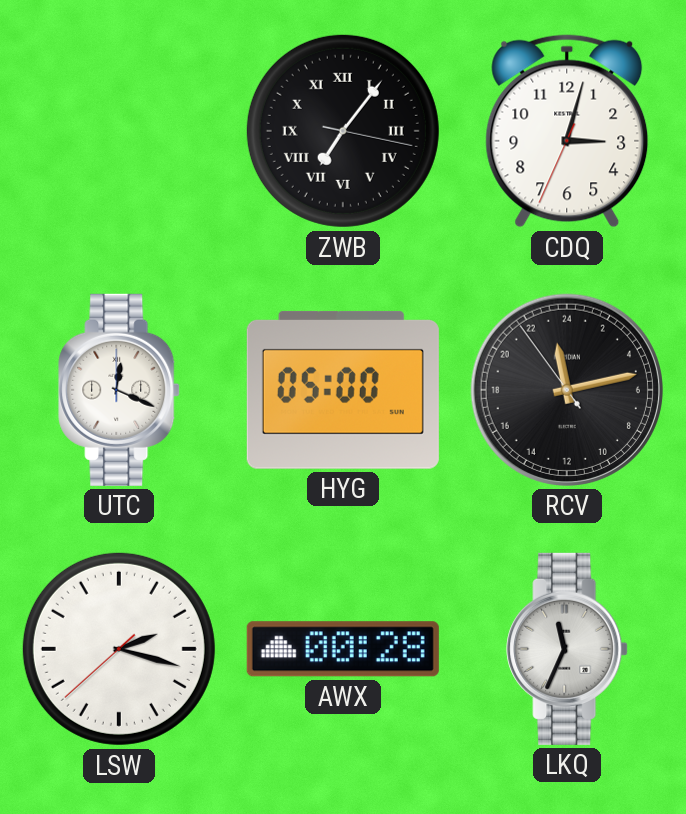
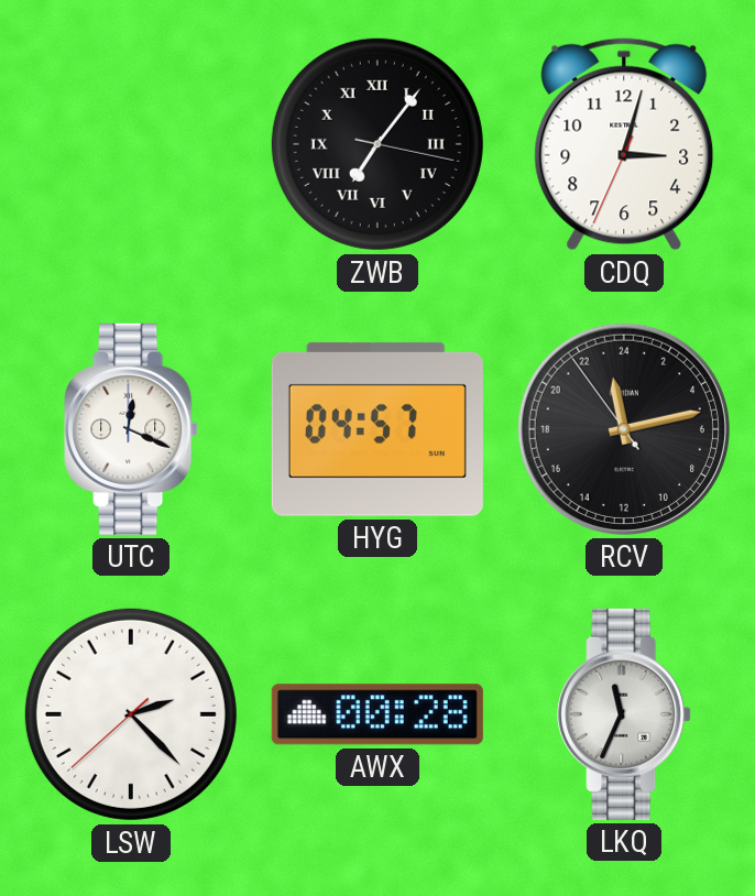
HYG: 05:00 -> 04:57 (377, 429)
LSW: 2:17 -> 2:22 (131, 714)
